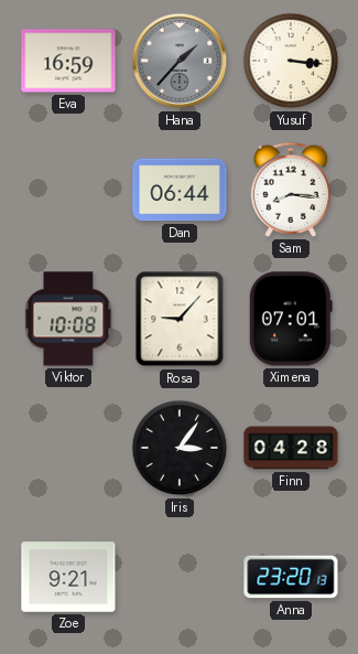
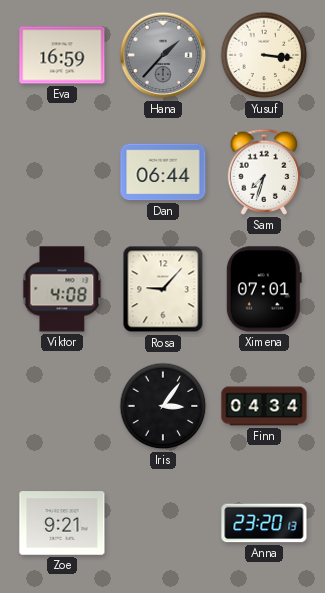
Sam: 8:16 -> 7:33 (264, 172)
Viktor: 10:08 -> 4:08 (62, 289)
Finn: 04:28 -> 04:34 (264, 406)
